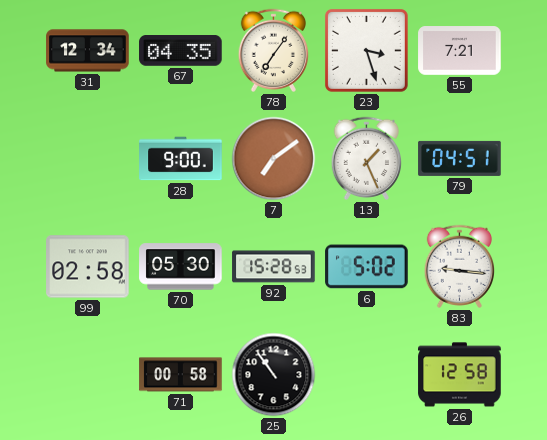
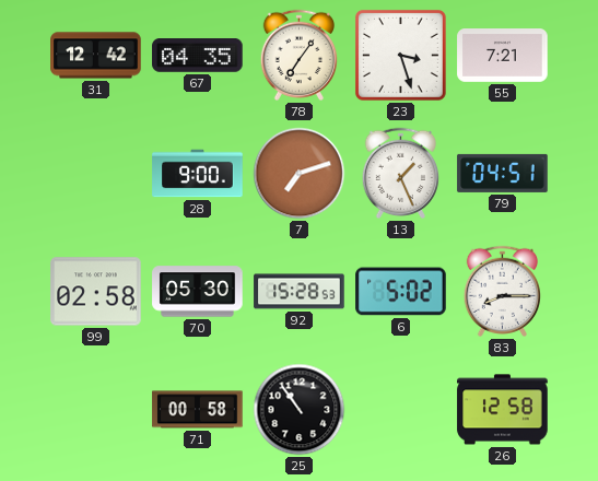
31: 12:34 -> 12:42 (96, 56)
7: 7:09 -> 7:12 (300, 174)
83: 9:16 -> 8:15 (502, 291)
